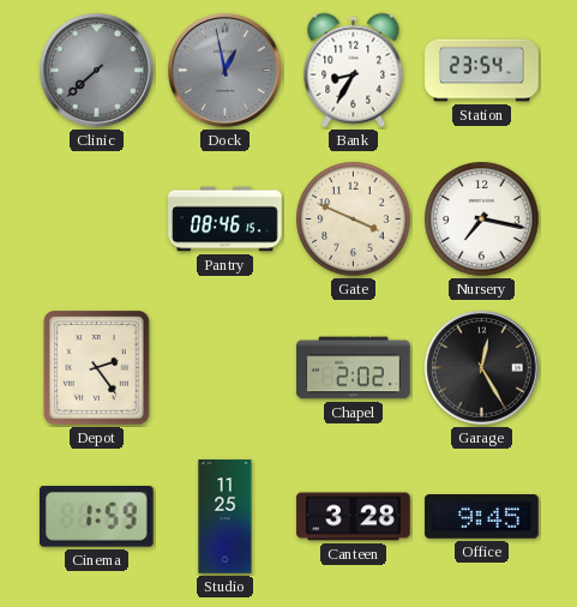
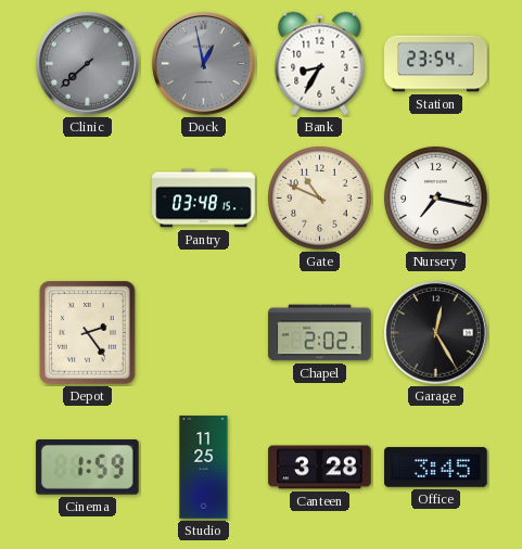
Pantry: 08:46 -> 03:48 (204, 199)
Gate: 3:49 -> 10:49 (320, 199)
Office: 9:45 -> 3:45 (436, 468)
